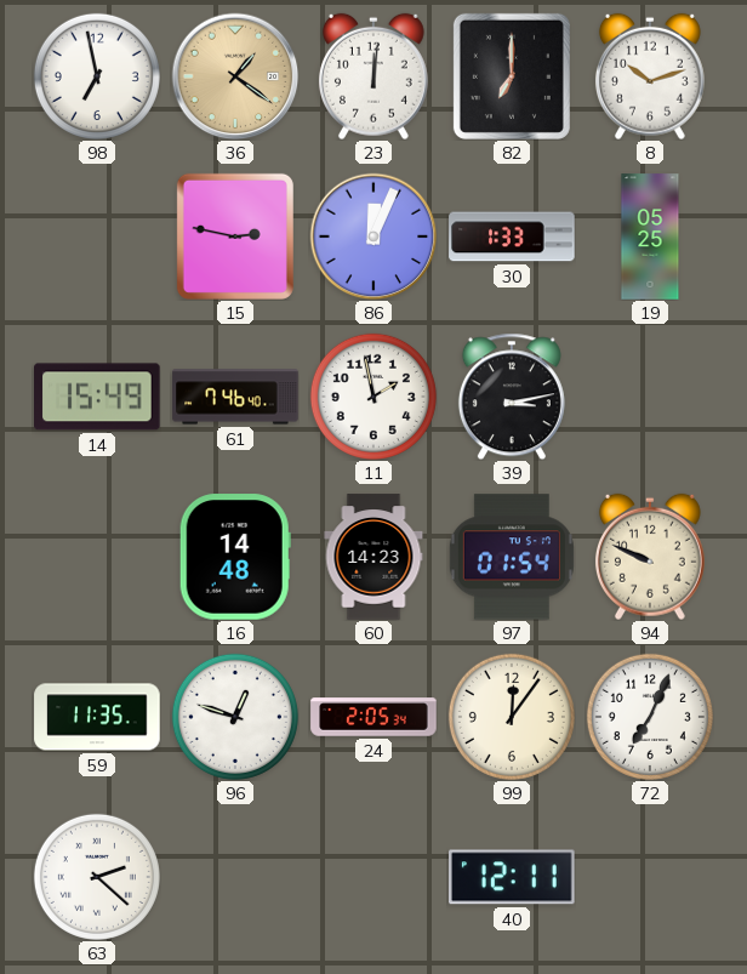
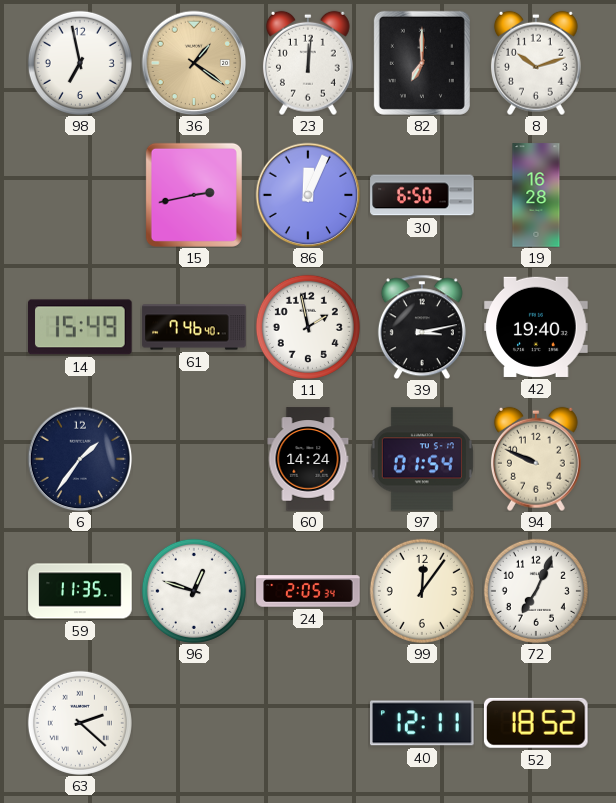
15: 2:47 -> 2:43 (194, 195)
30: 1:33 -> 6:50 (422, 195)
19: 05:25 -> 16:28 (536, 195)
42: none -> 19:40 (536, 327)
6: none -> 1:36 (80, 459)
16: 14:48 -> none (235, 557)
60: 14:23 -> 14:24 (308, 459)
52: none -> 18:52 (536, 723)
